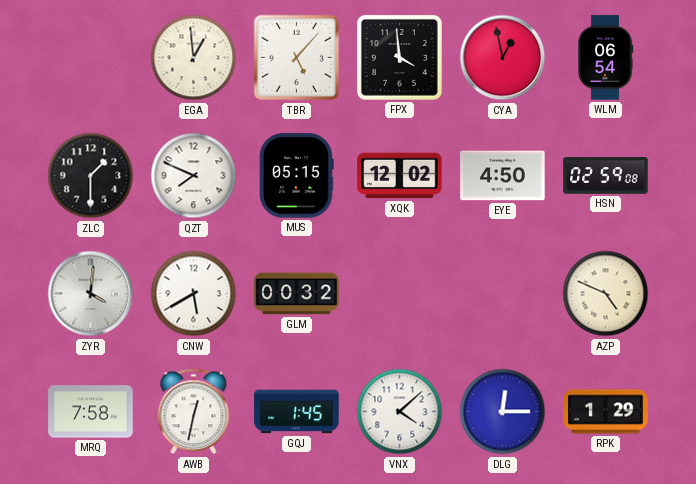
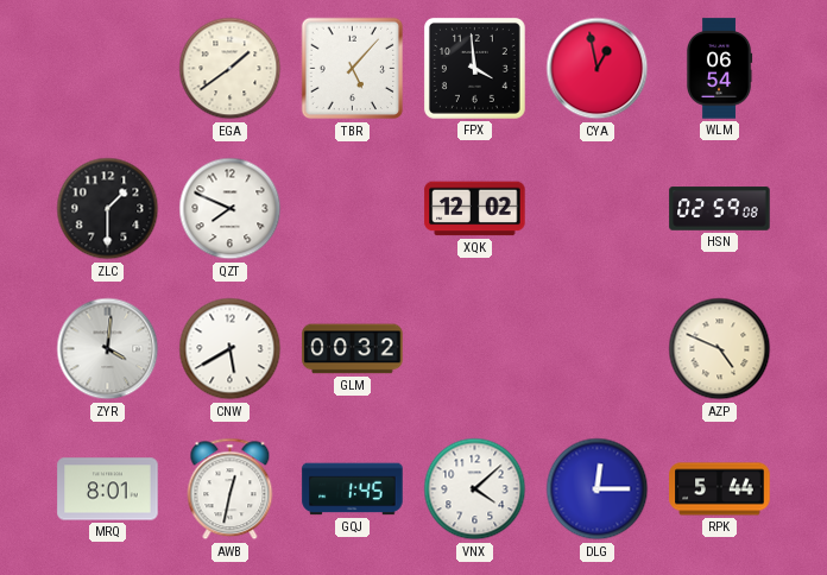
EGA: 12:59 -> 1:39 (231, 69)
MUS: 05:15 -> none (297, 176)
EYE: 4:50 -> none (503, 176)
MRQ: 7:58 -> 8:01 (108, 489)
RPK: 1:29 -> 5:44 (720, 489)
